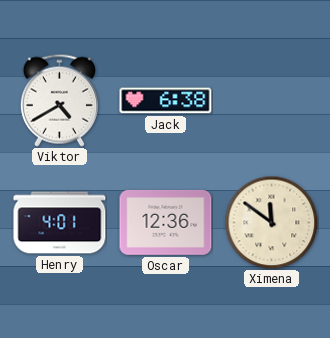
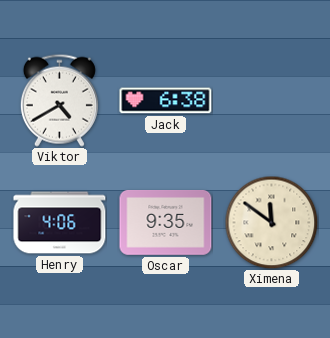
Henry: 4:01 -> 4:06 (60, 223)
Oscar: 12:36 -> 9:35 (166, 223)
